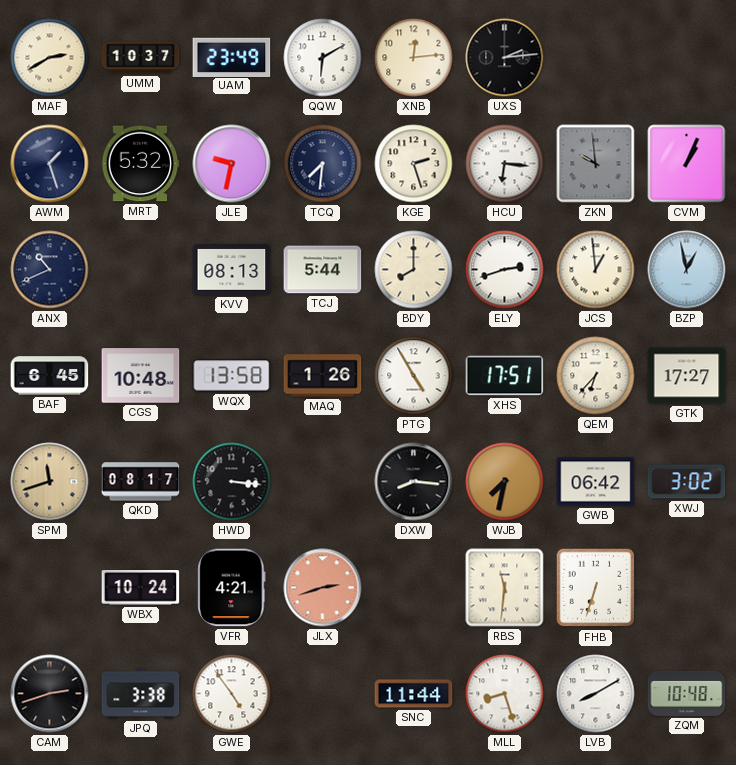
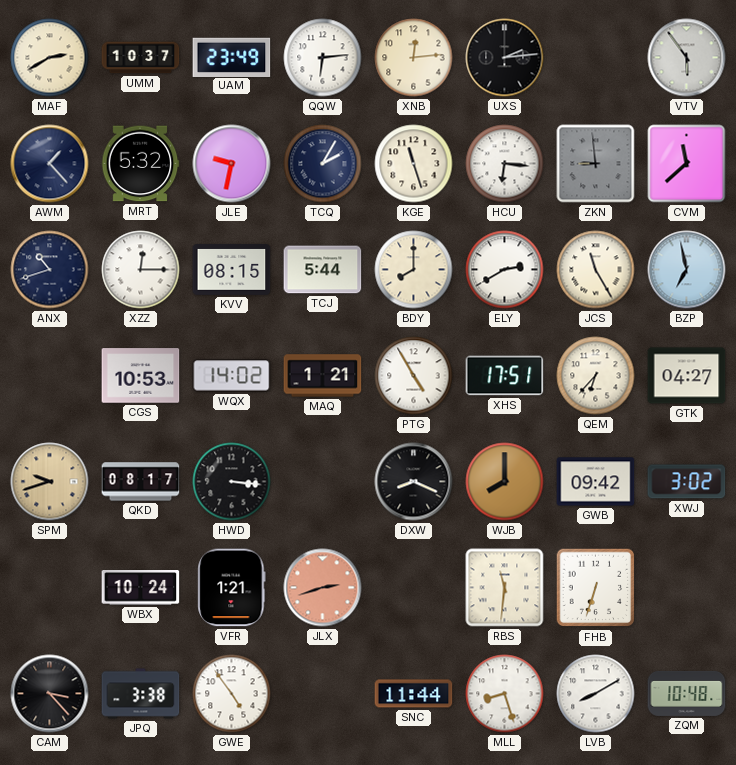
QQW: 6:10 -> 6:14 (323, 58)
VTV: none -> 5:54 (687, 58)
AWM: 1:27 -> 1:23 (50, 164)
TCQ: 7:31 -> 2:05 (323, 164)
KGE: 2:27 -> 11:27 (414, 164)
ZKN: 9:59 -> 8:59 (596, 164)
CVM: 1:04 -> 11:38 (687, 164)
ANX: 10:41 -> 10:42 (50, 270)
XZZ: none -> 12:15 (141, 270)
KVV: 08:13 -> 08:15 (232, 270)
ELY: 2:42 -> 2:40 (505, 270)
JCS: 12:59 -> 11:25 (596, 270)
BZP: 12:58 -> 6:58 (687, 270)
BAF: 6:45 -> none (50, 376)
CGS: 10:48 -> 10:53 (141, 376)
WQX: 13:58 -> 14:02 (232, 376)
MAQ: 1:26 -> 1:21 (323, 376)
GTK: 17:27 -> 04:27 (687, 376)
SPM: 11:42 -> 9:42 (50, 482)
DXW: 8:16 -> 8:19 (414, 482)
WJB: 7:32 -> 8:00 (505, 482)
GWB: 06:42 -> 09:42 (596, 482)
VFR: 4:21 -> 1:21 (232, 588)
CAM: 2:42 -> 3:23 (50, 694)
